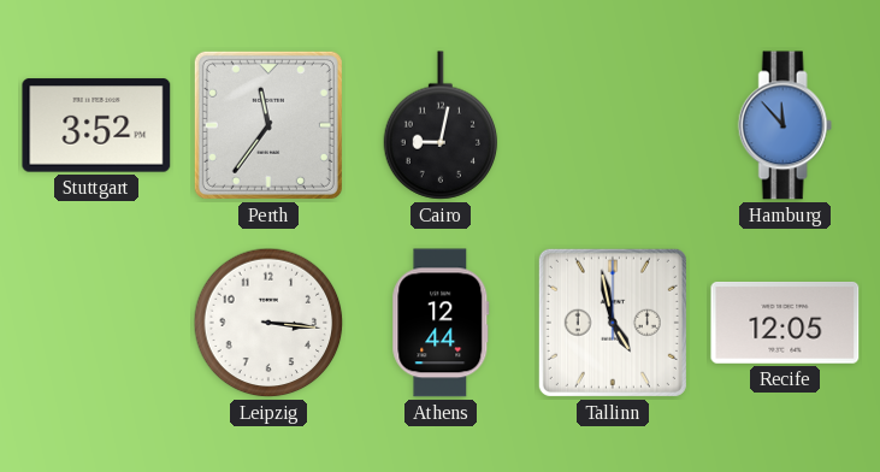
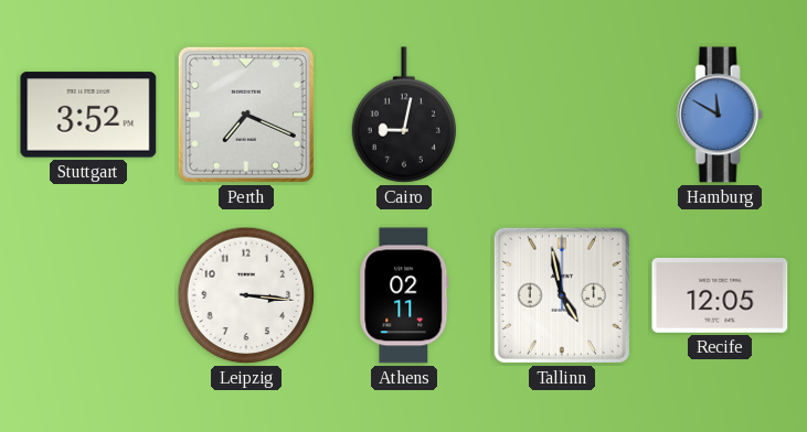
Perth: 11:36 -> 7:19 (246, 115)
Hamburg: 11:53 -> 11:50 (720, 115)
Athens: 12:44 -> 02:11 (404, 295)
